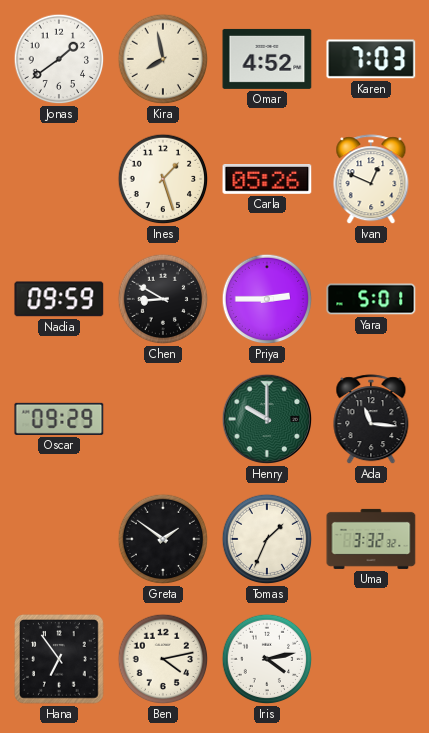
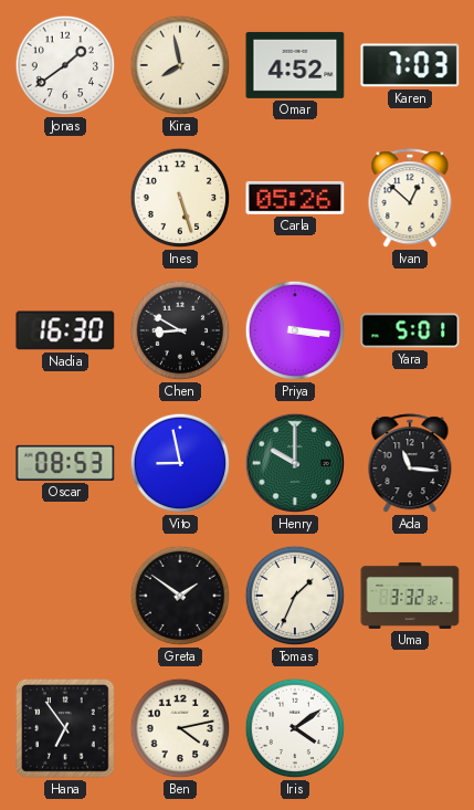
Ines: 1:27 -> 5:27 (180, 198)
Ivan: 12:49 -> 12:52 (410, 199)
Nadia: 09:59 -> 16:30 (65, 330)
Priya: 2:45 -> 3:16 (295, 330)
Oscar: 09:29 -> 08:53 (65, 463)
Vito: none -> 8:58 (180, 463)
Iris: 4:13 -> 4:09 (295, 728)
